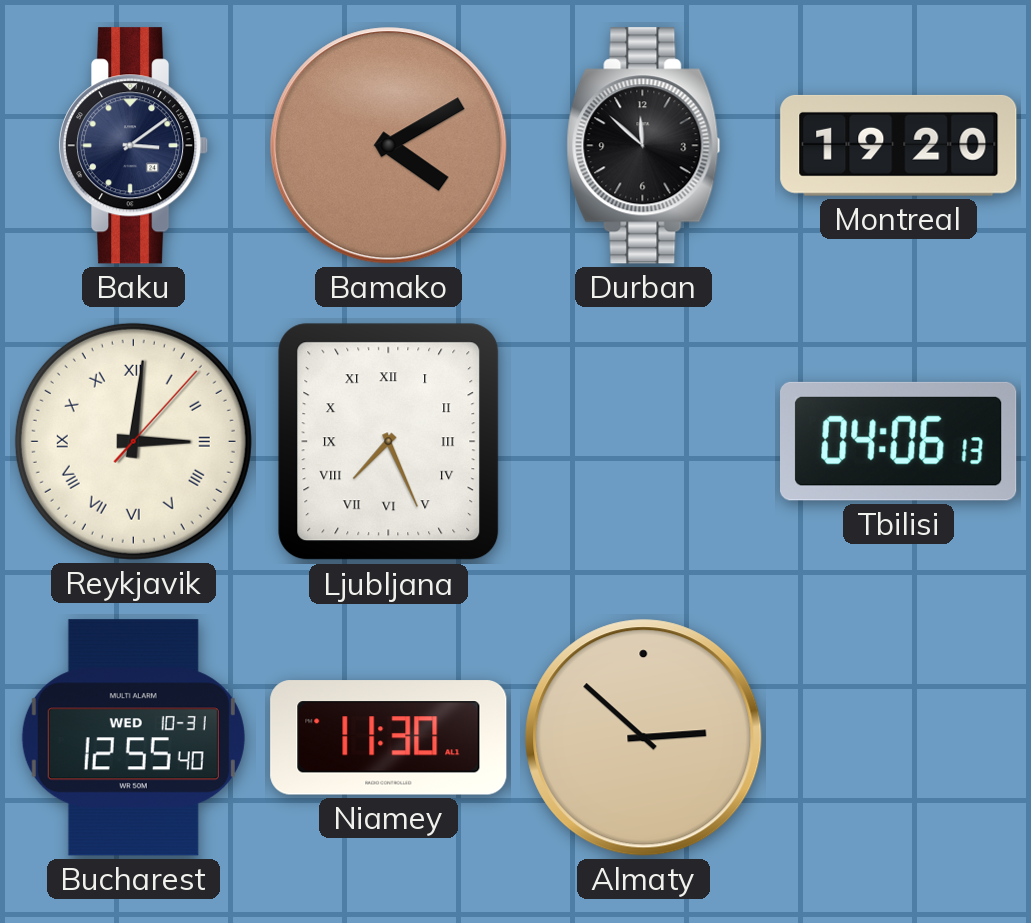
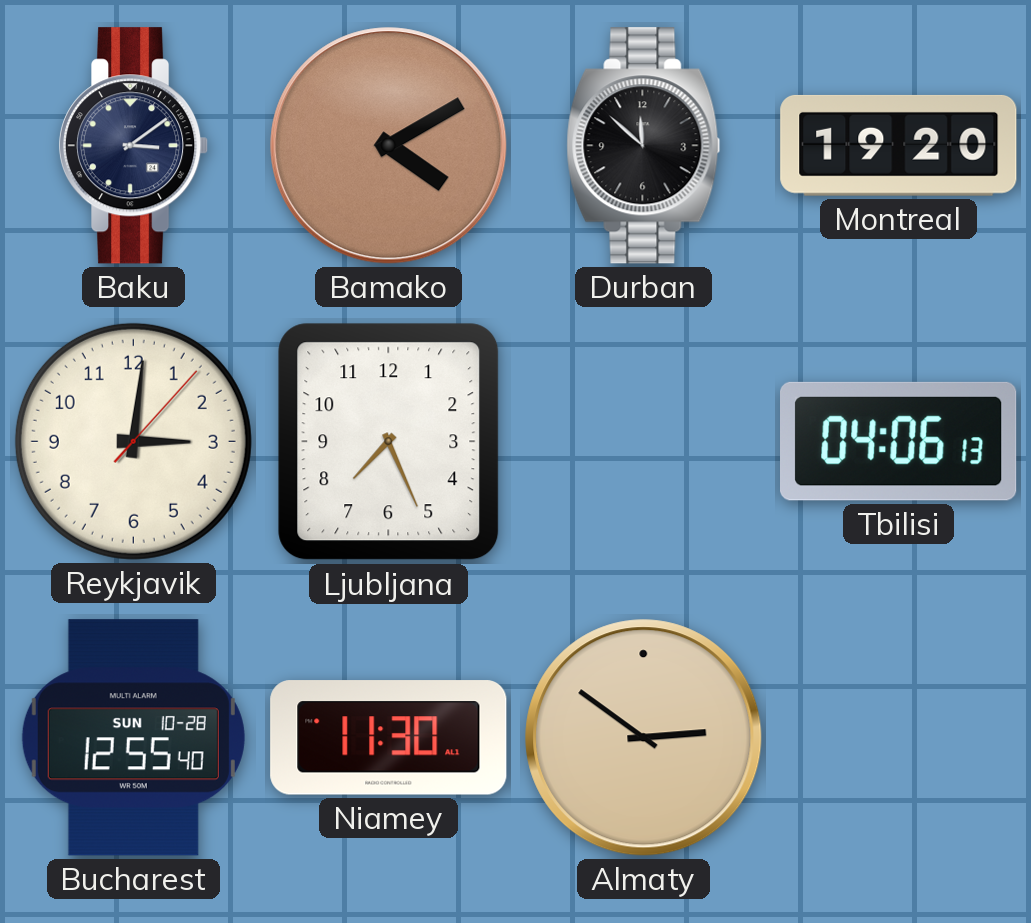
Reykjavik numerals: Roman -> Arabic (133, 441)
Ljubljana numerals: Roman -> Arabic (389, 442)
Bucharest date: WED 10-31 -> SUN 10-28 (133, 738)
Almaty: 2:52 -> 2:51 (644, 738)
